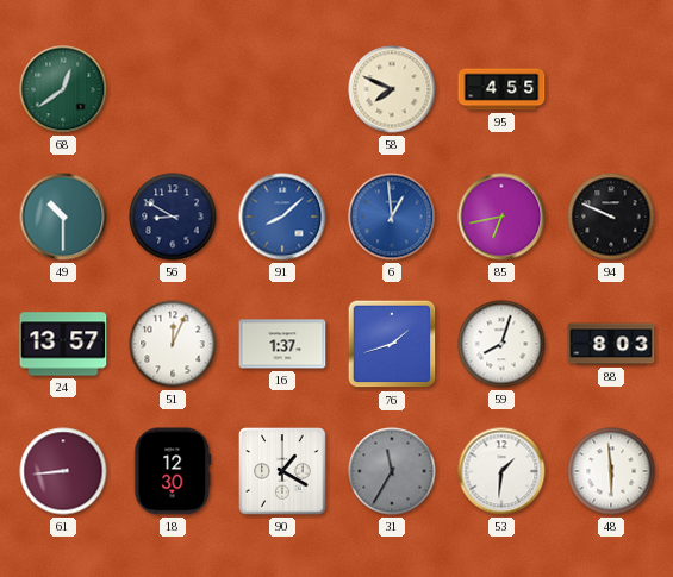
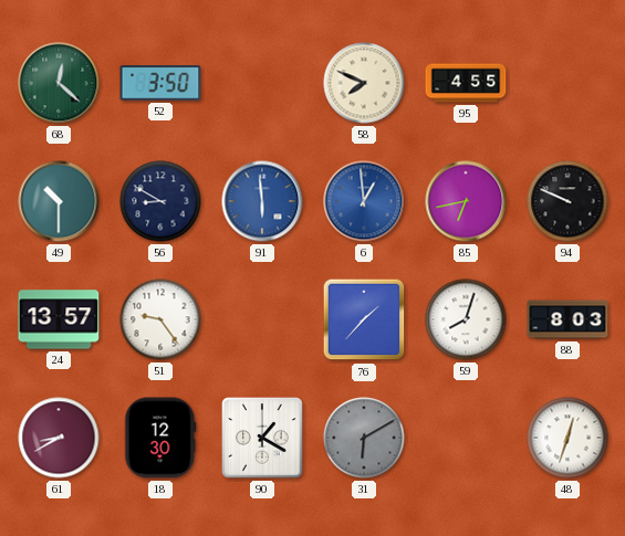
68: 12:39 -> 12:22 (59, 83)
52: none -> 3:50 (160, 83)
91: 8:08 -> 5:59 (262, 201)
51: 12:04 -> 9:24 (160, 319)
16: 1:37 -> none (282, 344)
76: 1:42 -> 1:37 (364, 319)
61: 8:44 -> 8:40 (59, 438)
31: 11:35 -> 6:10 (364, 438)
53: 1:31 -> none (501, 471)
48: 5:59 -> 12:33 (567, 438)
